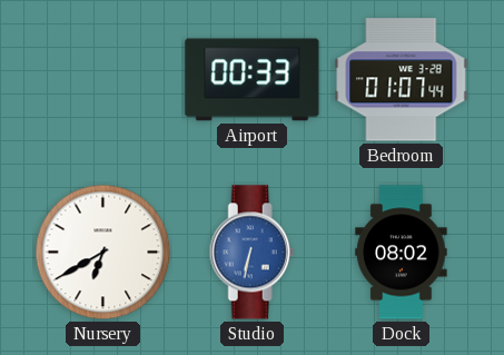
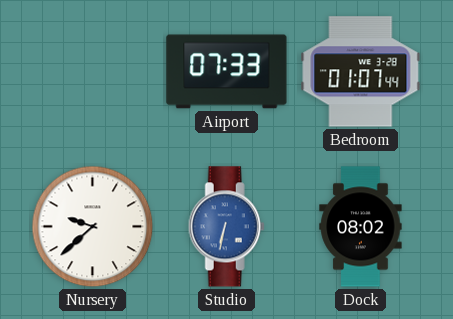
Airport: 00:33 -> 07:33 (227, 72)
Nursery: 6:40 -> 9:38 (93, 227)
